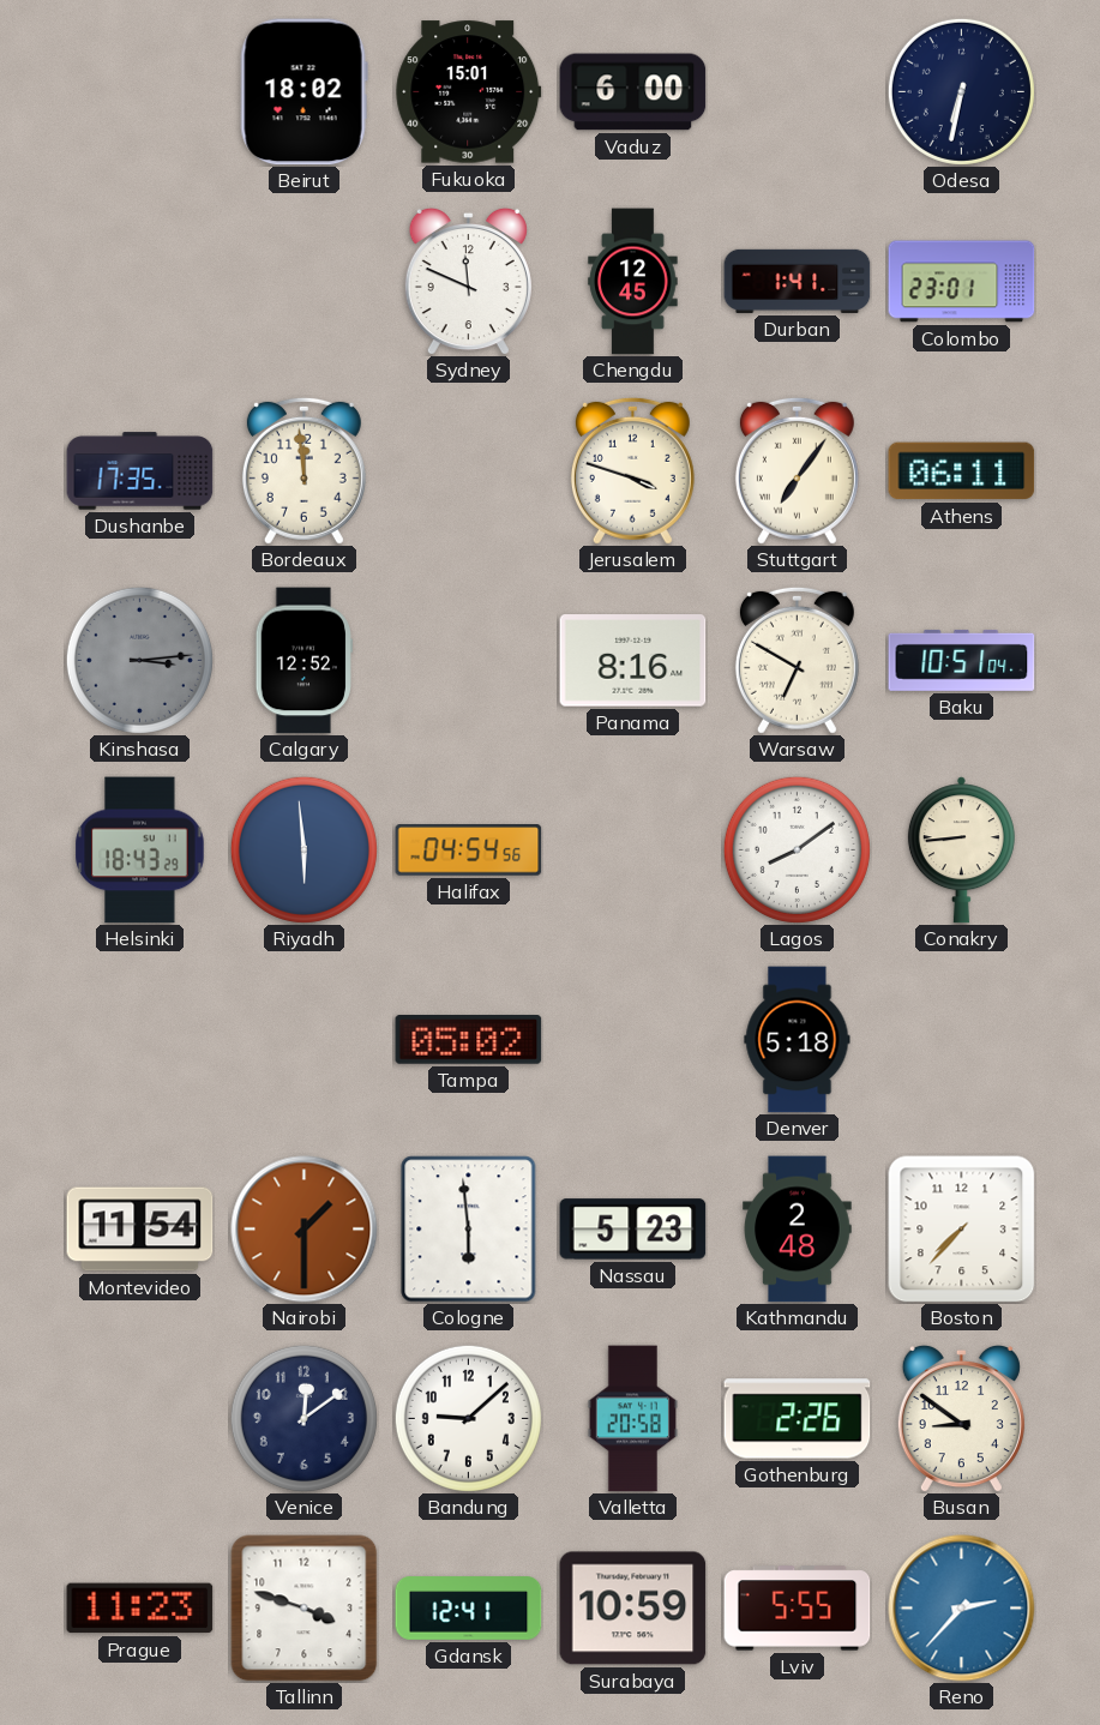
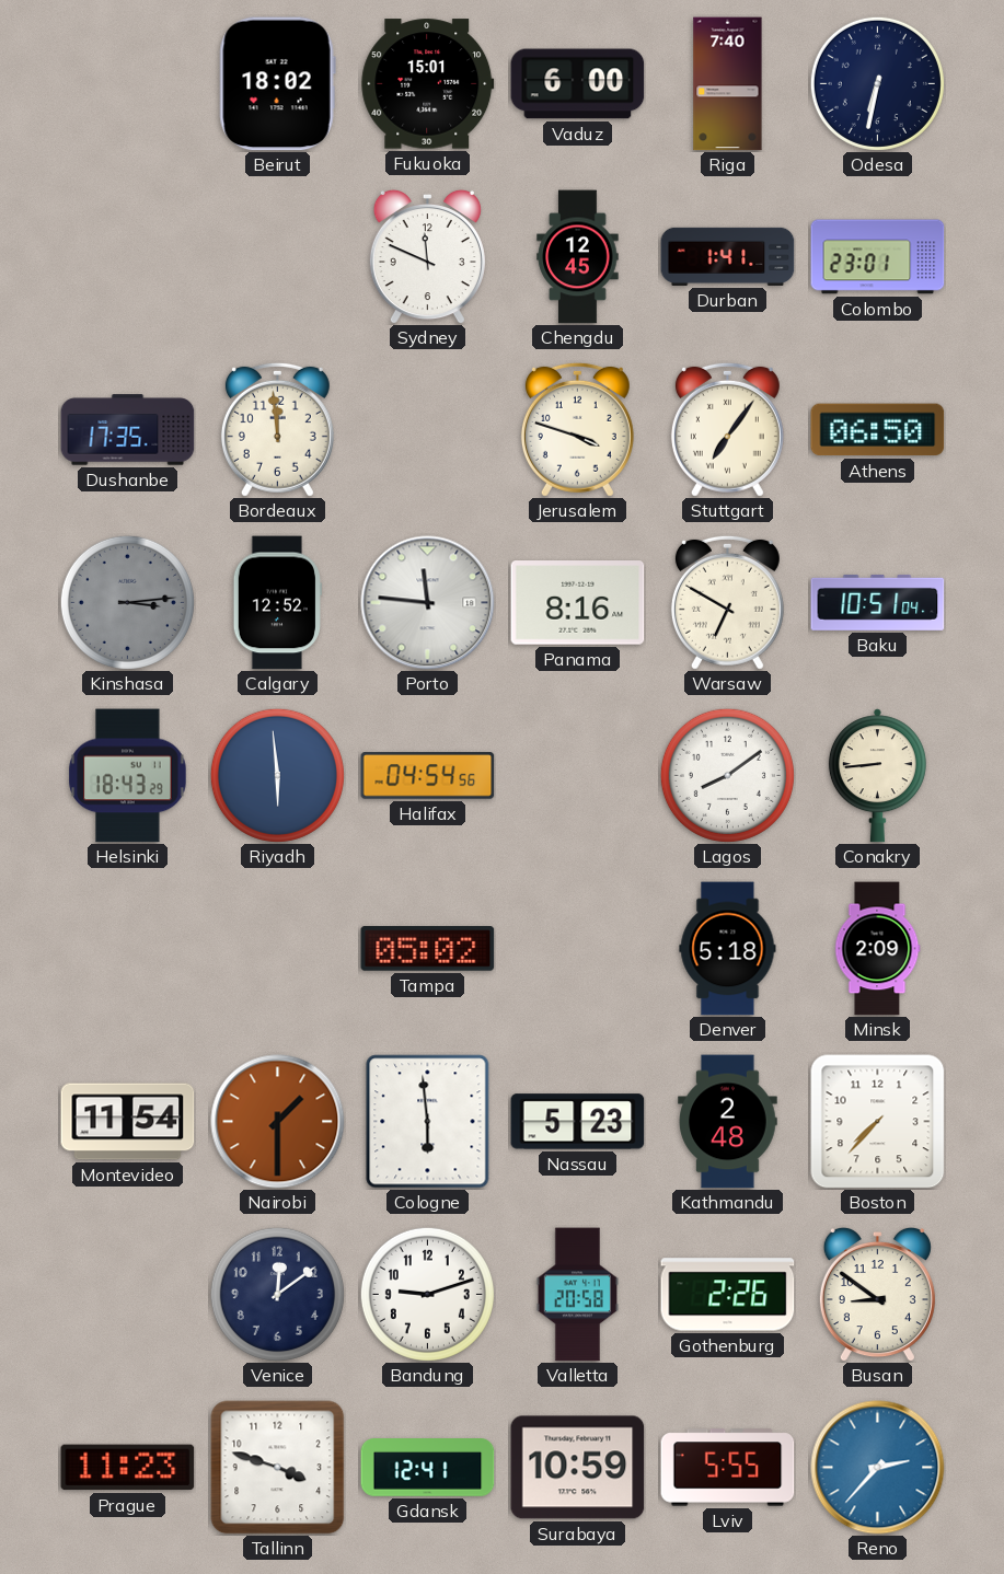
Riga: none -> 7:40 (728, 84)
Athens: 06:11 -> 06:50 (878, 430)
Porto: none -> 11:46 (428, 603)
Minsk: none -> 2:09 (877, 949)
Bandung: 9:08 -> 9:12 (427, 1294)
